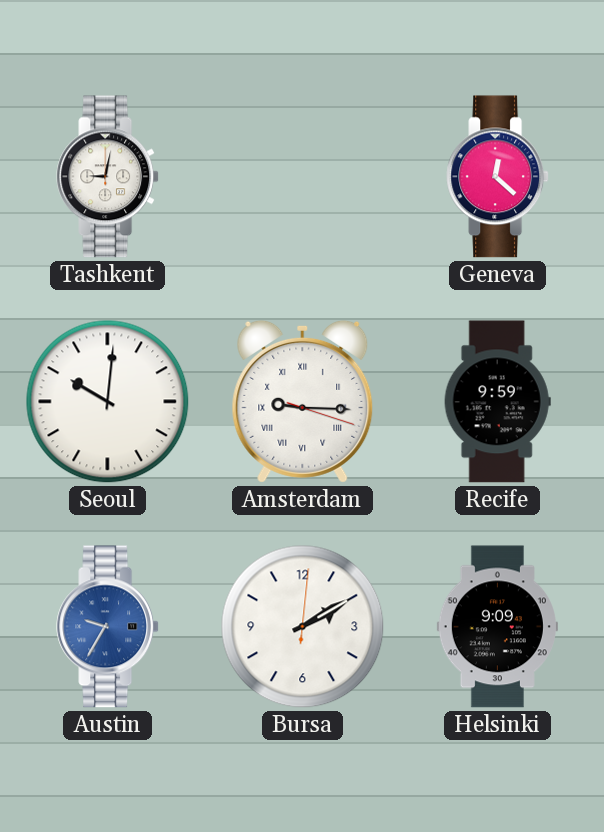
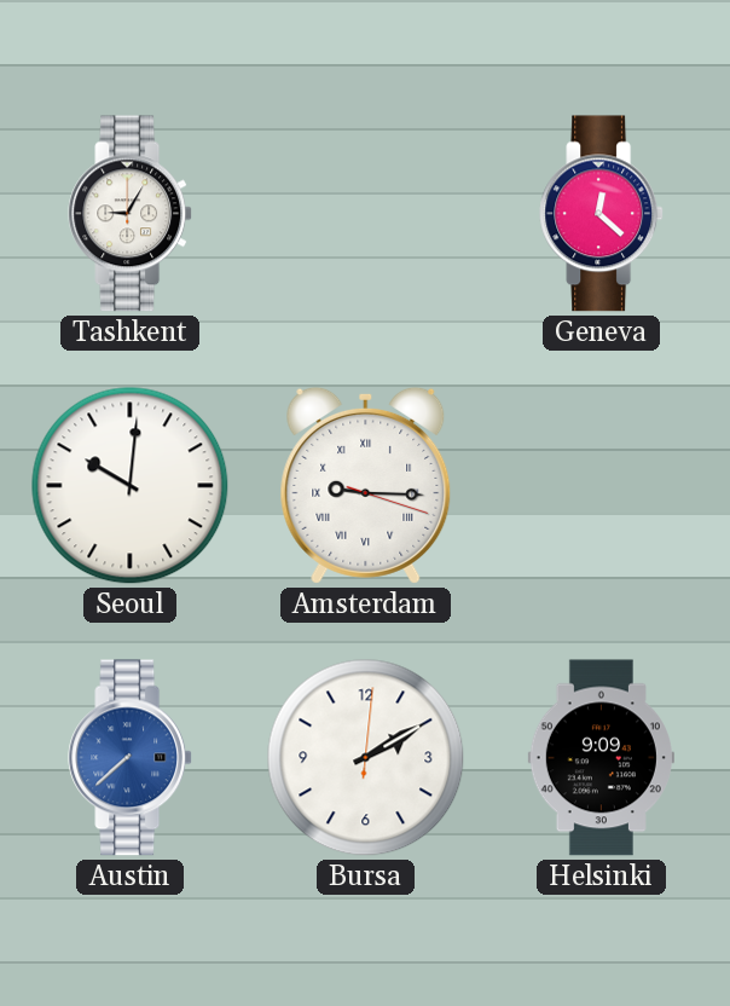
Tashkent: 9:02 -> 9:05 (131, 214)
Recife: 9:59 -> none (497, 402)
Austin: 9:35 -> 7:38 (131, 758)
